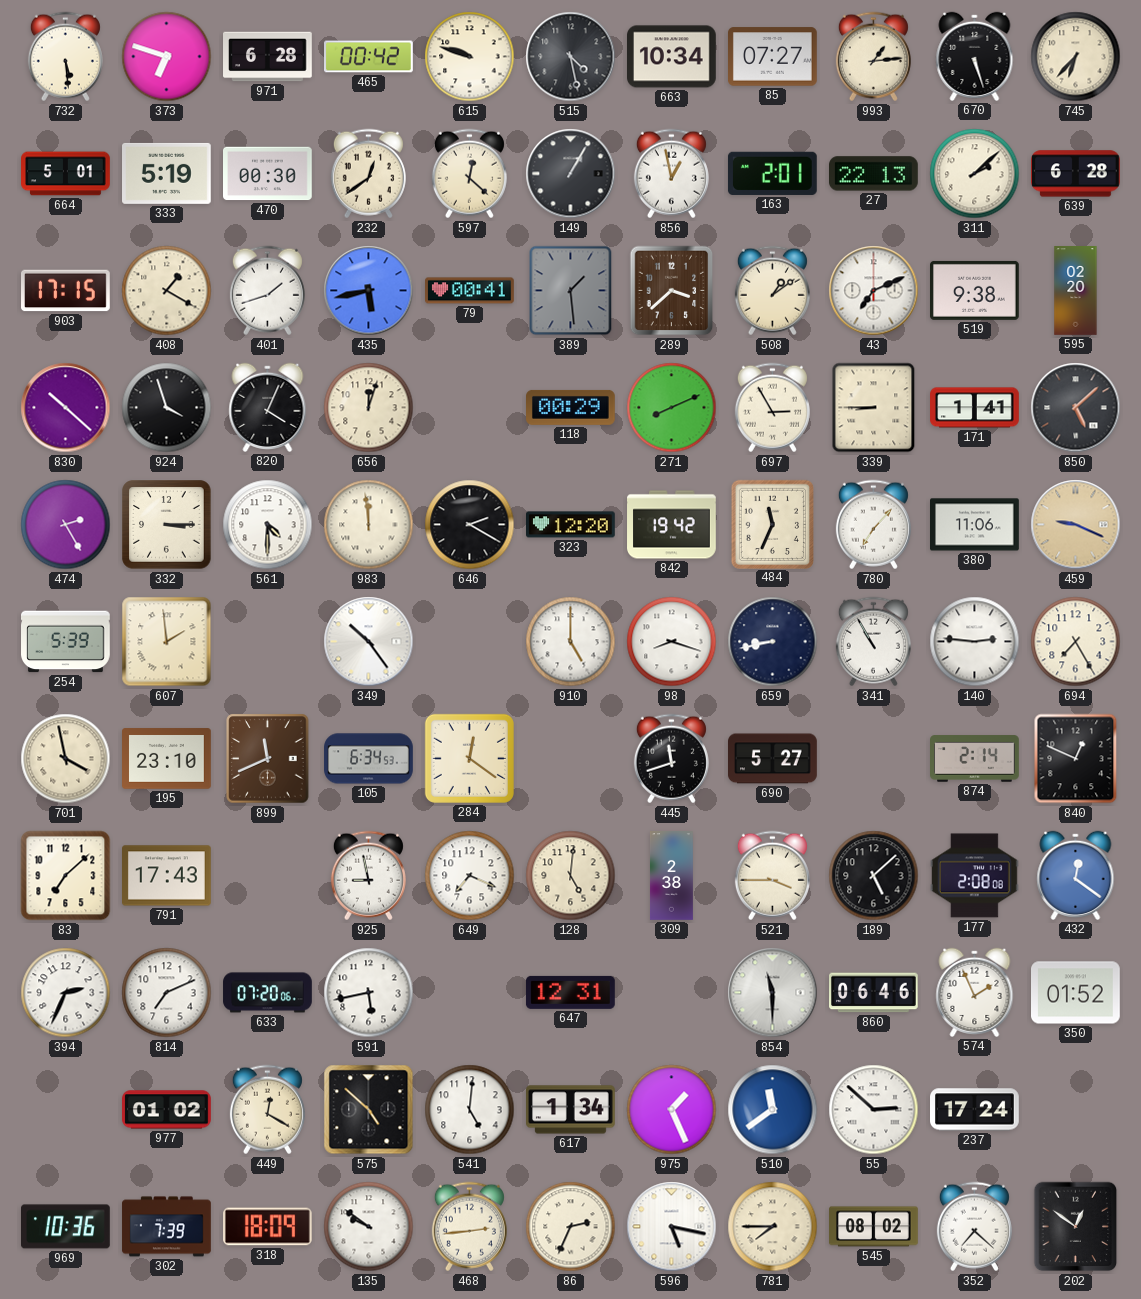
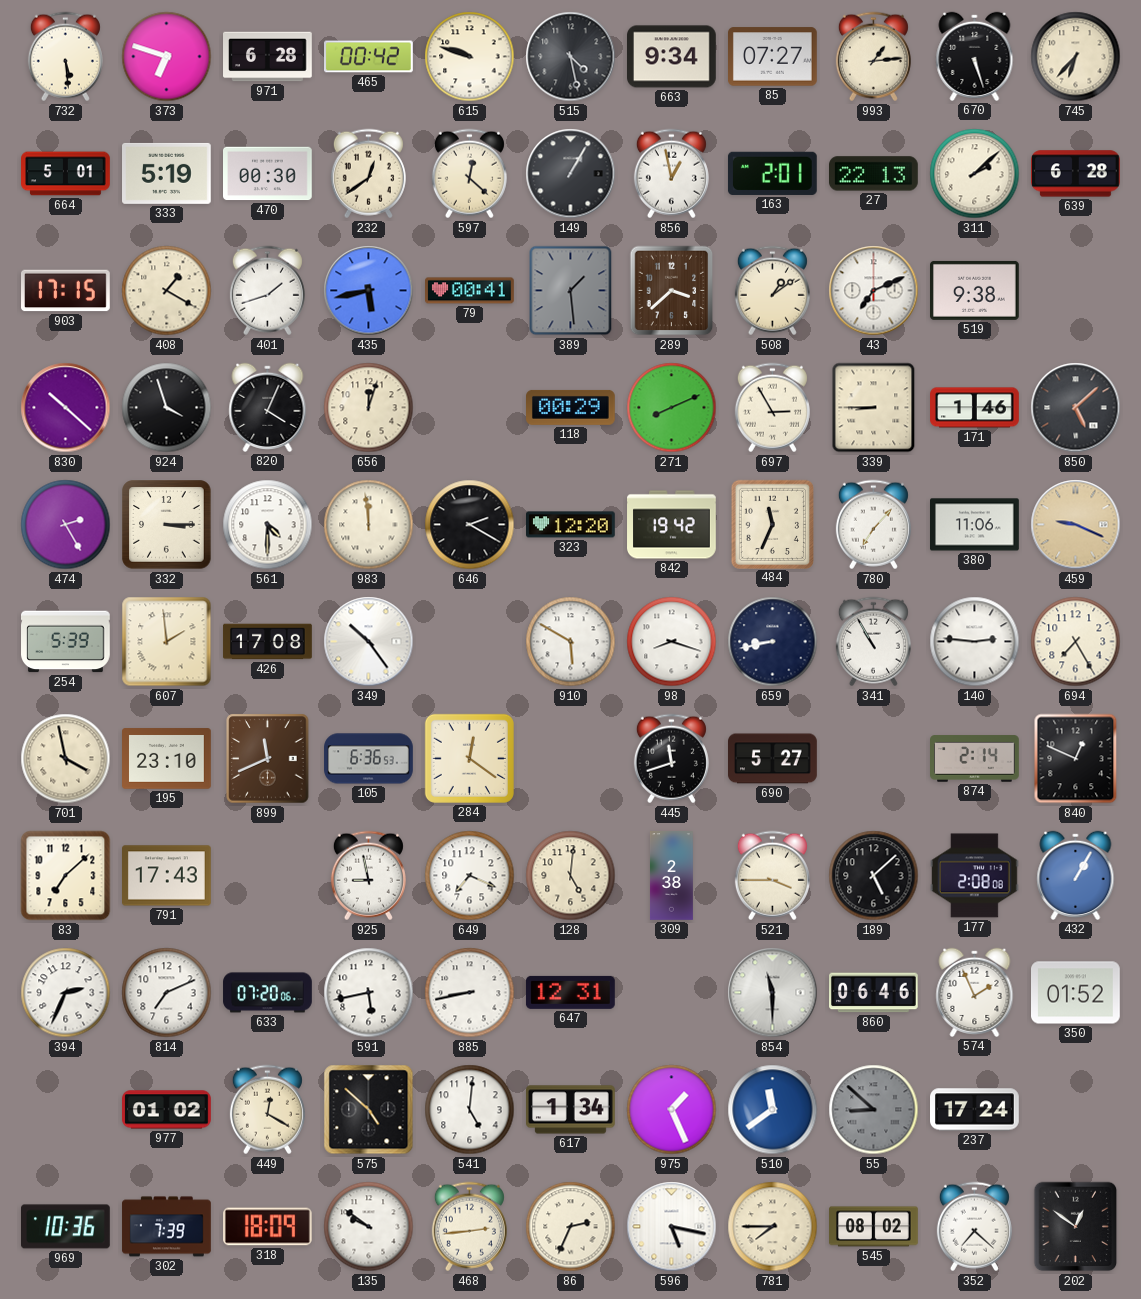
663: 10:34 -> 9:34 (672, 57)
595: 02:20 -> none (1076, 291)
171: 1:41 -> 1:46 (975, 408)
426: none -> 17:08 (268, 642)
910: 5:00 -> 5:50 (571, 642)
105: 6:34 -> 6:36 (369, 759)
432: 12:21 -> 1:05 (1076, 875)
885: none -> 8:43 (470, 993)
55: 2:52 -> 8:52 (874, 1110)
55 dial: white -> grey (874, 1110)
